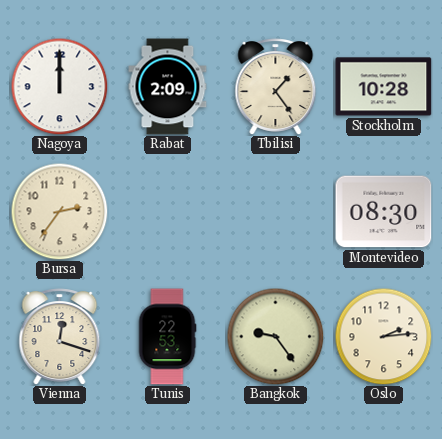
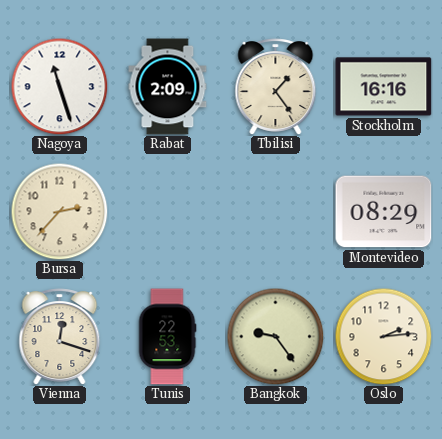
Nagoya: 12:00 -> 11:27 (59, 86)
Stockholm: 10:28 -> 16:16 (384, 87)
Bursa: 2:36 -> 2:37 (59, 211)
Montevideo: 08:30 -> 08:29 (384, 212)
